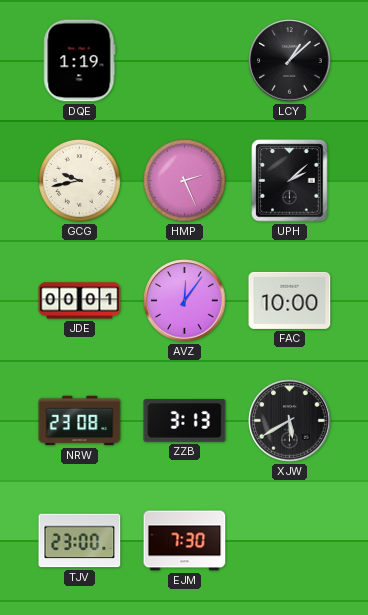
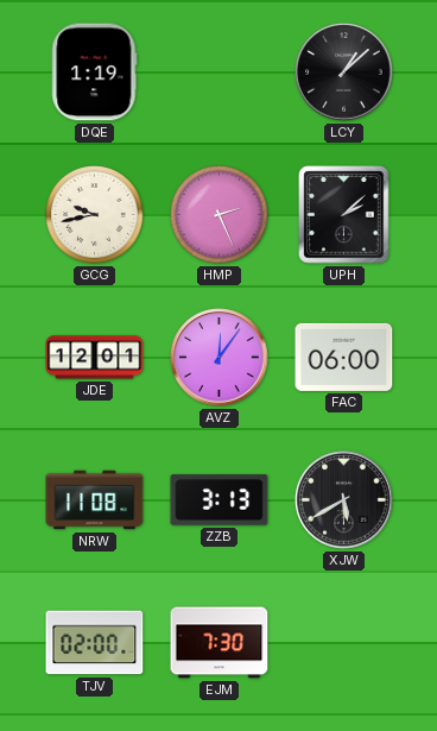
JDE: 00:01 -> 12:01 (95, 358)
FAC: 10:00 -> 06:00 (344, 357)
NRW: 23:08 -> 11:08 (95, 500)
TJV: 23:00 -> 02:00 (95, 643)
